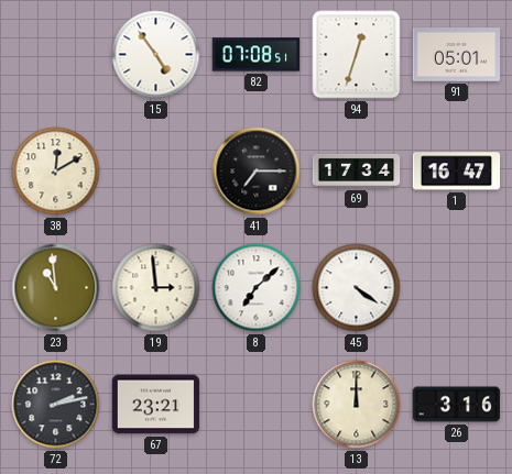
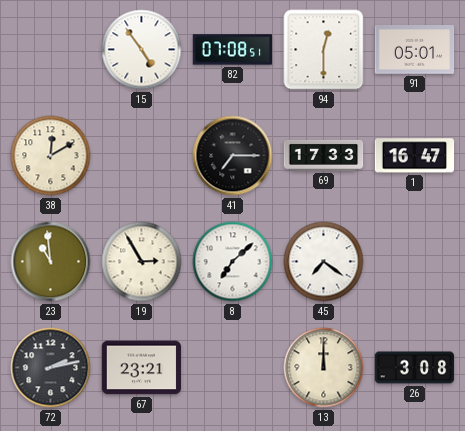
94: 12:33 -> 12:30 (324, 50)
69: 17:34 -> 17:33 (324, 155)
19: 2:59 -> 2:55 (142, 262)
45: 4:21 -> 7:21 (324, 262)
26: 3:16 -> 3:08 (415, 368)
